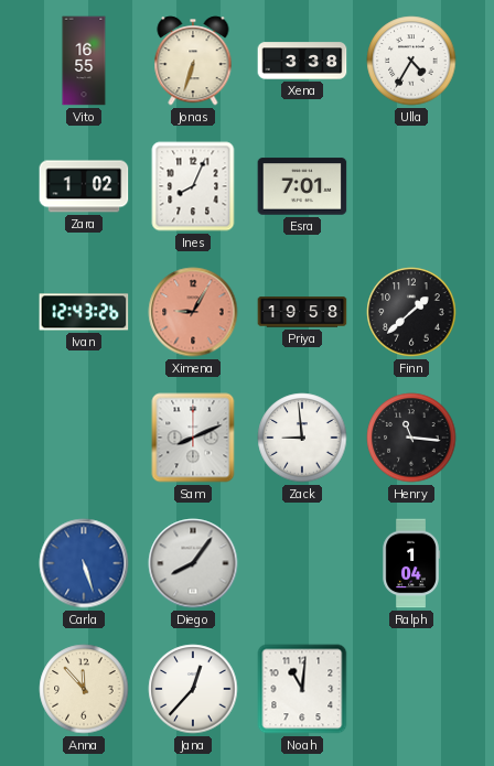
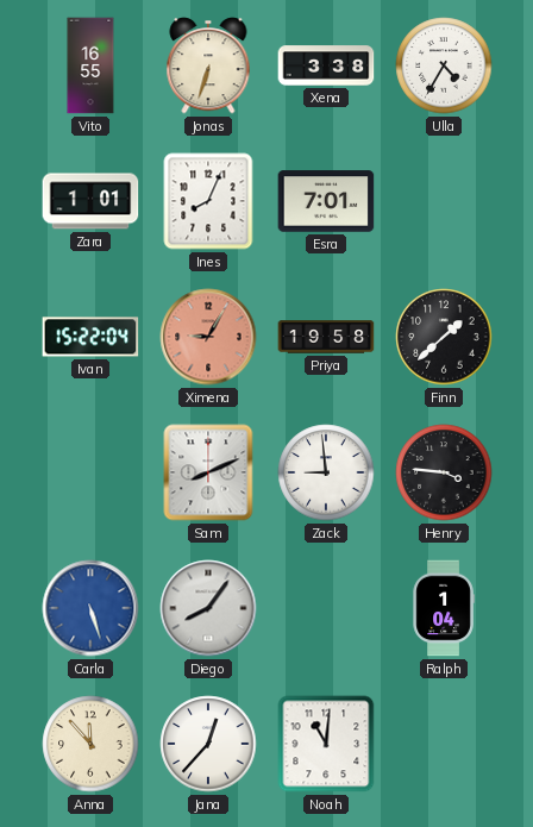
Zara: 1:02 -> 1:01 (90, 201)
Ivan: 12:43 -> 15:22 (90, 337)
Henry: 11:16 -> 3:46 (444, 472)
